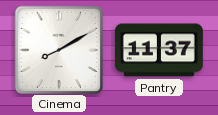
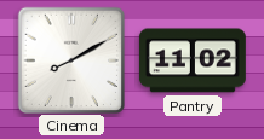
Pantry: 11:37 -> 11:02 (193, 60)
